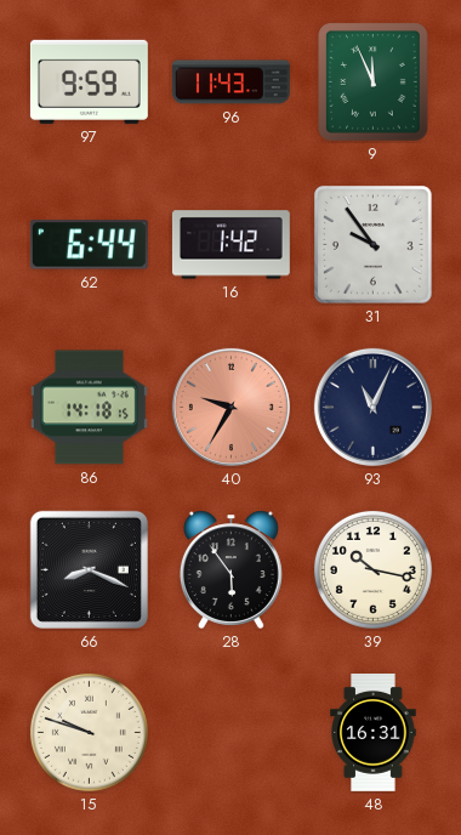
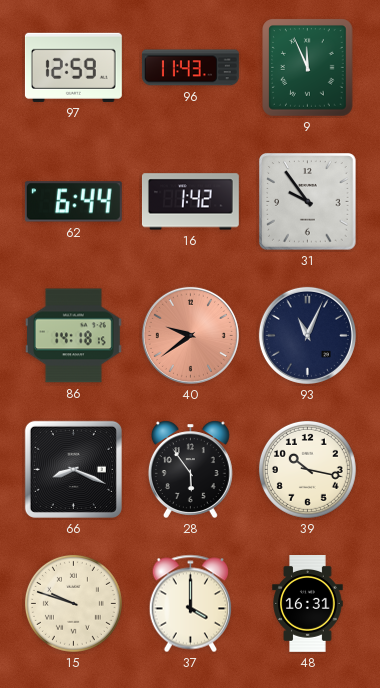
97: 9:59 -> 12:59 (73, 67)
40: 9:35 -> 9:39 (190, 335)
37: none -> 4:00 (190, 604)
